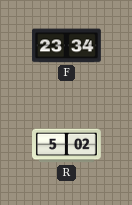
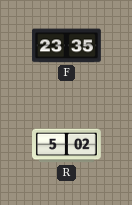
F: 23:34 -> 23:35 (67, 46)
